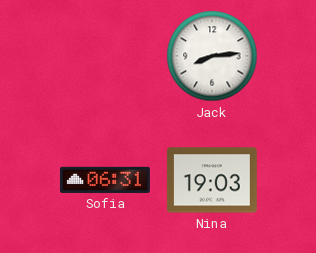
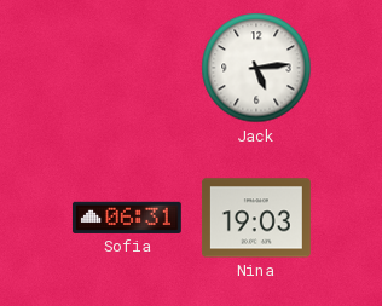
Jack: 8:14 -> 5:14 (256, 68)
